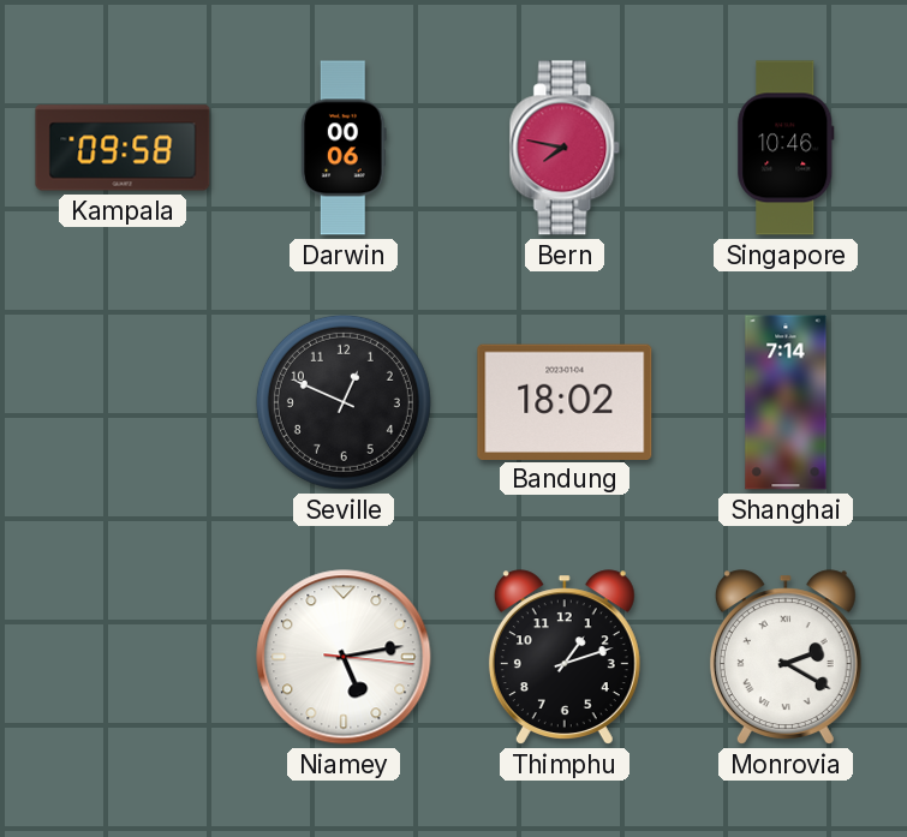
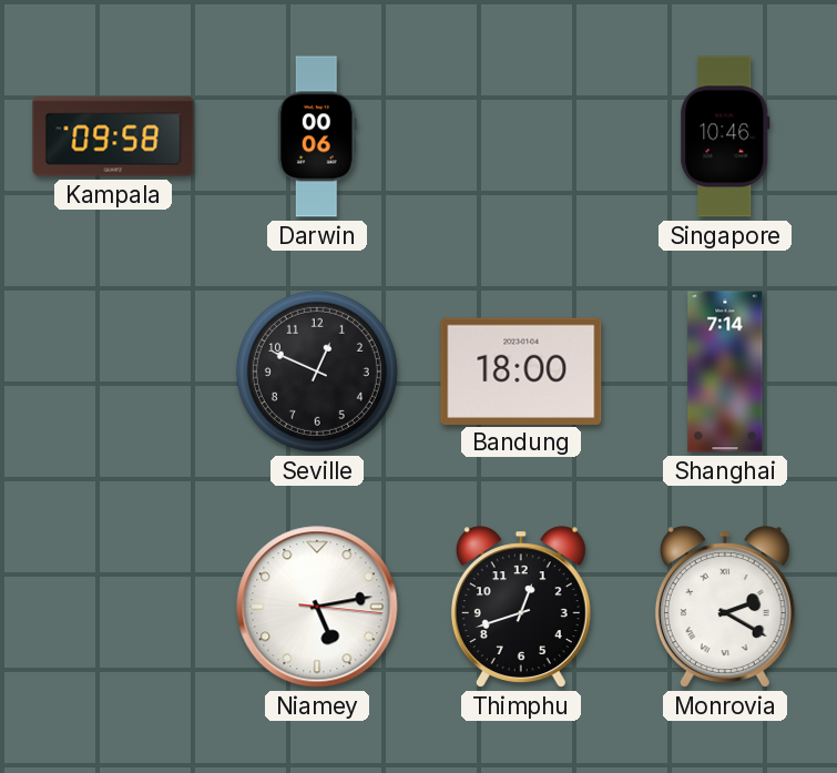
Bern: 7:47 -> none (565, 148)
Bandung: 18:02 -> 18:00 (521, 370)
Thimphu: 1:12 -> 12:42 (521, 607)
